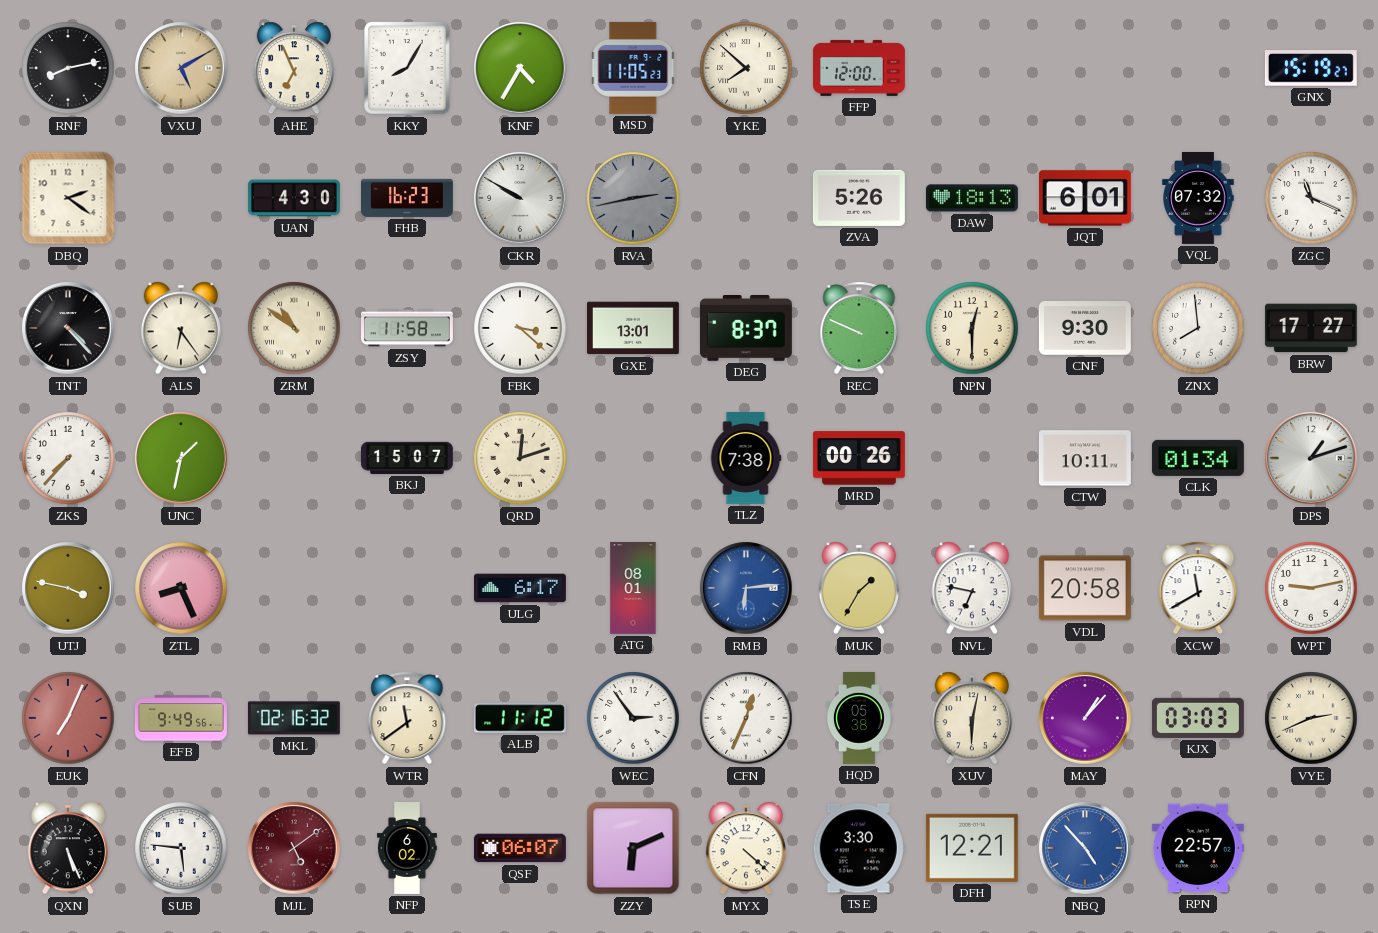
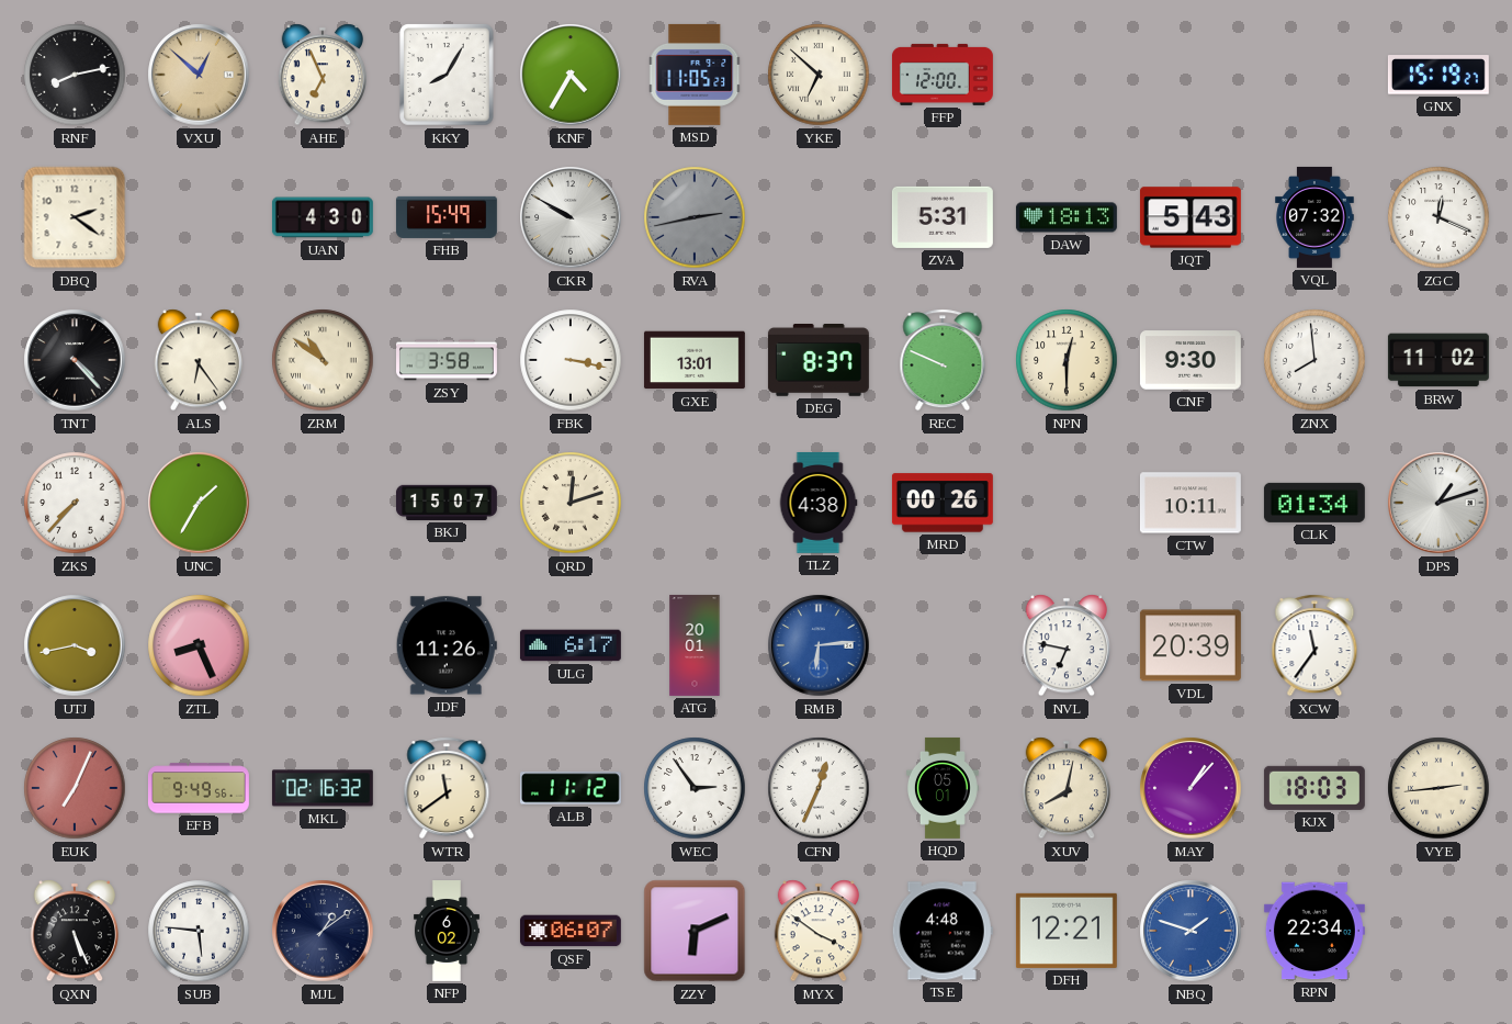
VXU: 5:10 -> 12:52 (199, 75)
YKE: 7:52 -> 6:52 (819, 75)
FHB: 16:23 -> 15:49 (447, 217)
ZVA: 5:26 -> 5:31 (943, 217)
JQT: 6:01 -> 5:43 (1191, 217)
ZGC: 11:19 -> 12:19 (1438, 217)
ZSY: 11:58 -> 3:58 (448, 360)
FBK: 3:22 -> 3:17 (571, 360)
BRW: 17:27 -> 11:02 (1438, 360)
UNC: 1:32 -> 1:35 (199, 503)
TLZ: 7:38 -> 4:38 (819, 503)
UTJ: 3:47 -> 3:43 (75, 645)
JDF: none -> 11:26 (447, 645)
ATG: 08:01 -> 20:01 (695, 645)
MUK: 1:35 -> none (858, 588)
VDL: 20:58 -> 20:39 (1191, 645)
XCW: 11:40 -> 11:36 (1314, 645)
WPT: 9:13 -> none (1311, 588)
HQD: 05:38 -> 05:01 (943, 788)
XUV: 6:02 -> 8:02 (1065, 788)
KJX: 03:03 -> 18:03 (1314, 788)
VYE: 2:41 -> 2:44 (1438, 788)
MJL: 5:09 -> 1:09 (323, 931)
MJL dial: burgundy -> navy (323, 931)
MYX: 4:22 -> 3:51 (817, 931)
TSE: 3:30 -> 4:48 (943, 931)
NBQ: 4:53 -> 1:48 (1191, 931)
RPN: 22:57 -> 22:34 (1314, 931)
